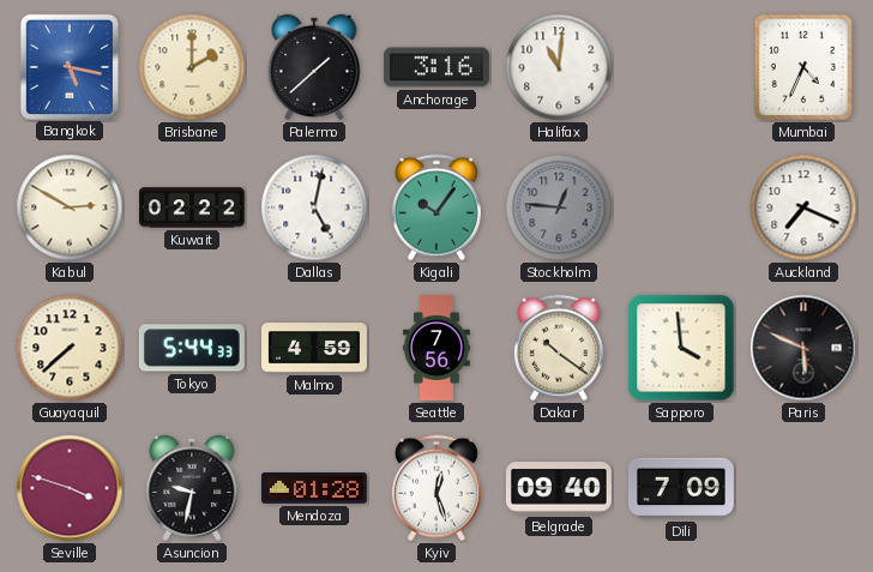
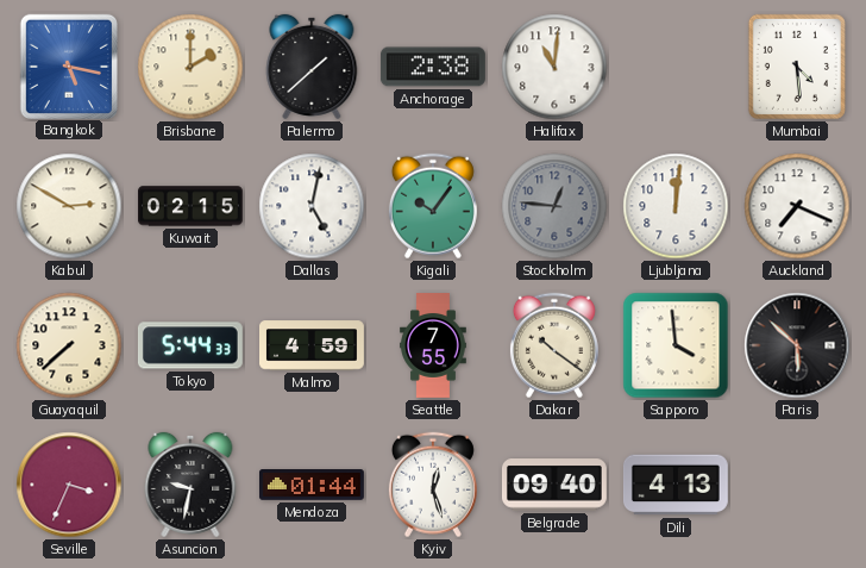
Anchorage: 3:16 -> 2:38 (433, 67)
Mumbai: 4:34 -> 4:29 (797, 67)
Kuwait: 02:22 -> 02:15 (190, 206)
Ljubljana: none -> 12:01 (676, 206)
Seattle: 7:56 -> 7:55 (433, 347)
Paris: 5:49 -> 5:52 (797, 345)
Seville: 3:48 -> 3:34 (69, 485)
Mendoza: 01:28 -> 01:44 (312, 486)
Dili: 7:09 -> 4:13 (676, 485)
